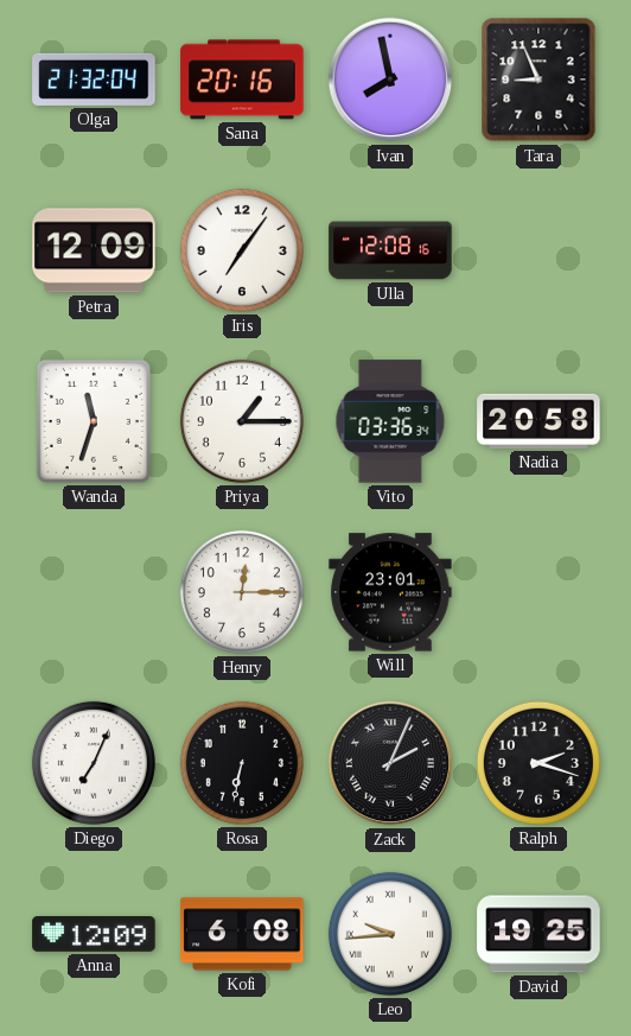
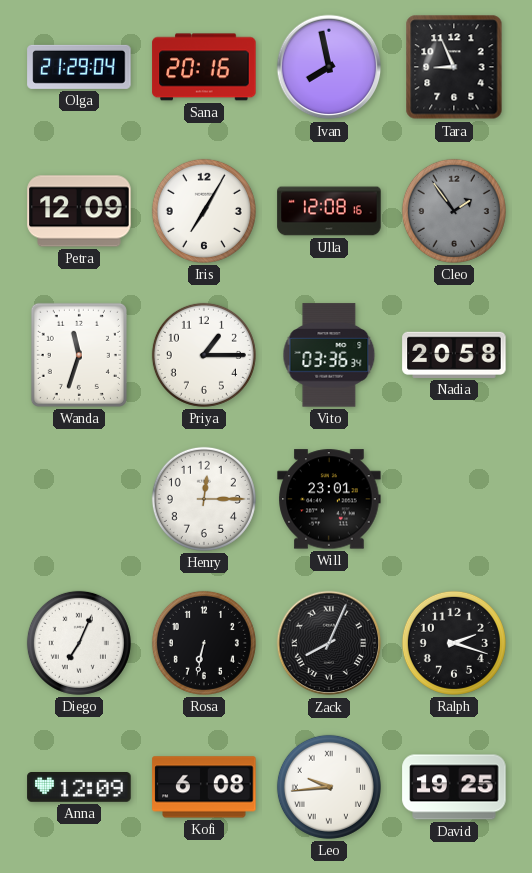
Olga: 21:32 -> 21:29 (79, 67)
Iris: 7:06 -> 7:05 (204, 211)
Cleo: none -> 1:54 (454, 211)
Zack: 2:04 -> 8:04 (329, 643)
